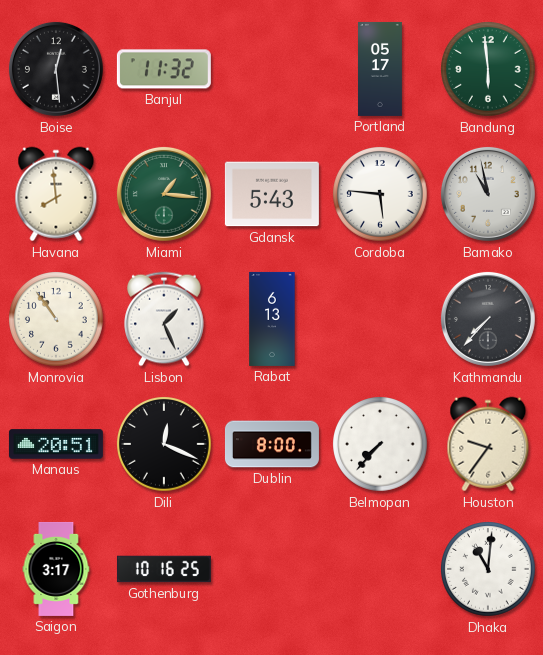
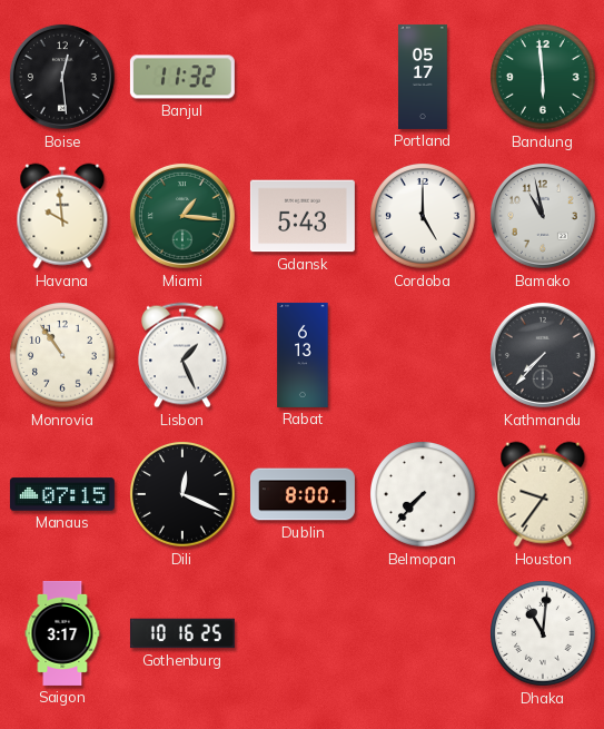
Havana: 7:59 -> 9:59 (62, 216)
Cordoba: 5:46 -> 5:00 (424, 217)
Manaus: 20:51 -> 07:15 (62, 494)
